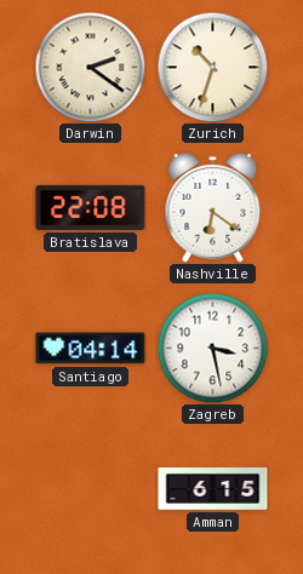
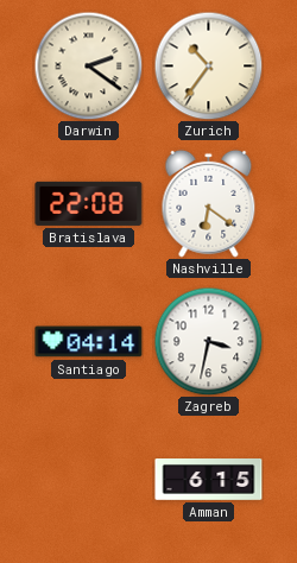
Zurich: 10:33 -> 10:36 (208, 65)
Zagreb: 3:28 -> 3:32 (208, 341)
